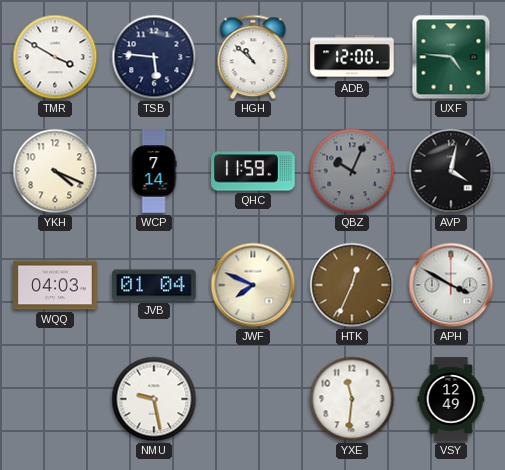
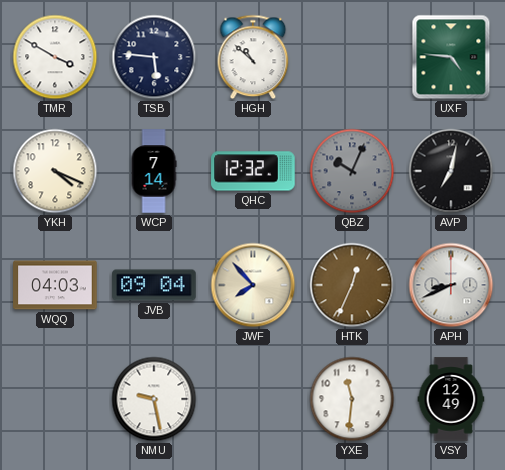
ADB: 12:00 -> none (352, 57)
QHC: 11:59 -> 12:32 (253, 171)
AVP: 4:02 -> 7:02 (451, 171)
JVB: 01:04 -> 09:04 (154, 285)
JWF: 7:49 -> 7:53 (253, 285)
APH: 3:50 -> 8:41 (451, 285)
